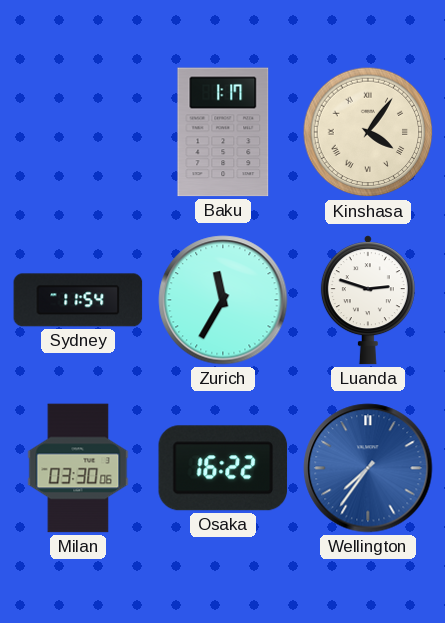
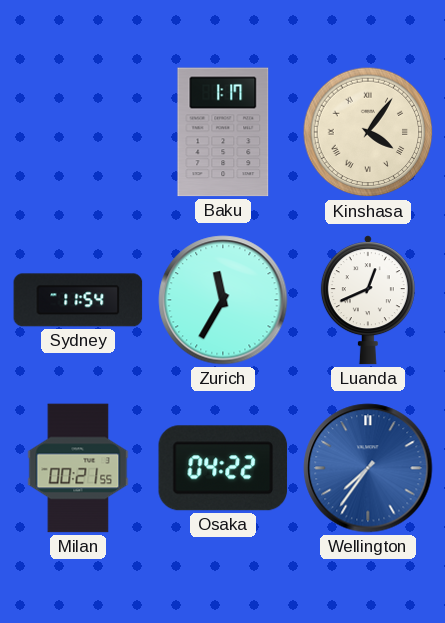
Luanda: 2:48 -> 12:41 (368, 300)
Milan: 03:30 -> 00:21 (78, 468)
Osaka: 16:22 -> 04:22 (223, 468)
